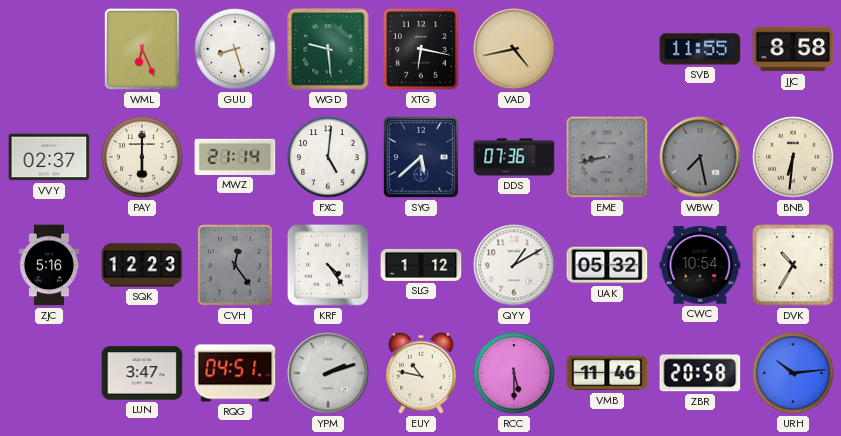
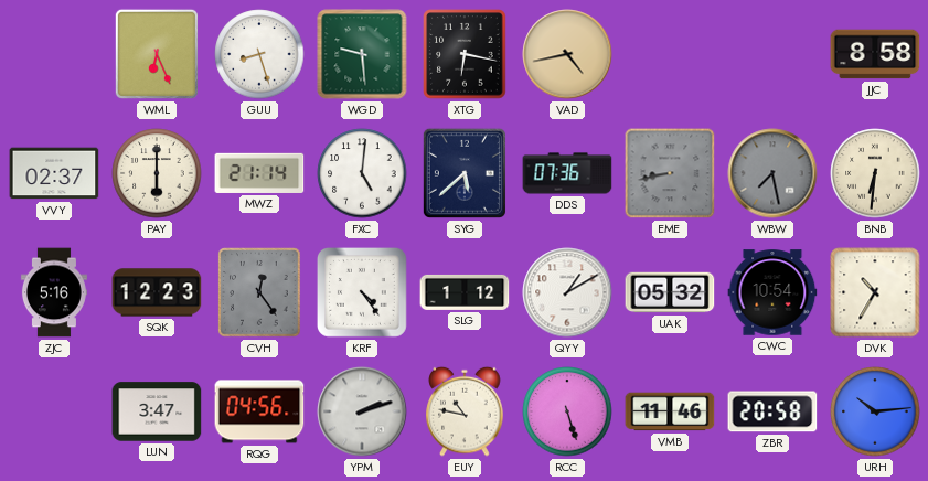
SVB: 11:55 -> none (700, 49)
RQG: 04:51 -> 04:56 (259, 411)
RCC: 5:30 -> 5:27 (567, 411)
